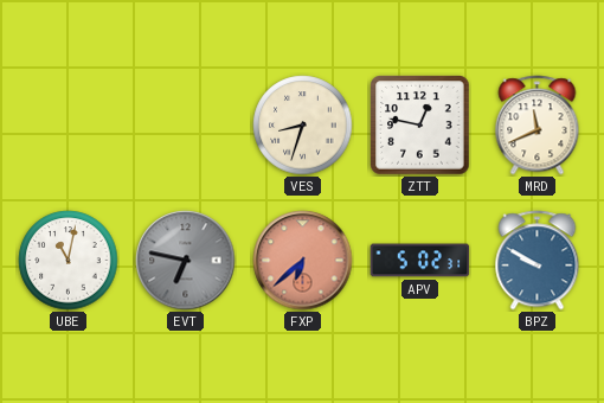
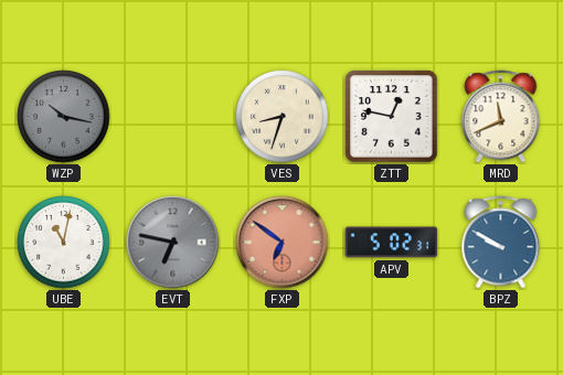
WZP: none -> 10:17 (64, 117)
FXP: 6:38 -> 6:51 (283, 243)
